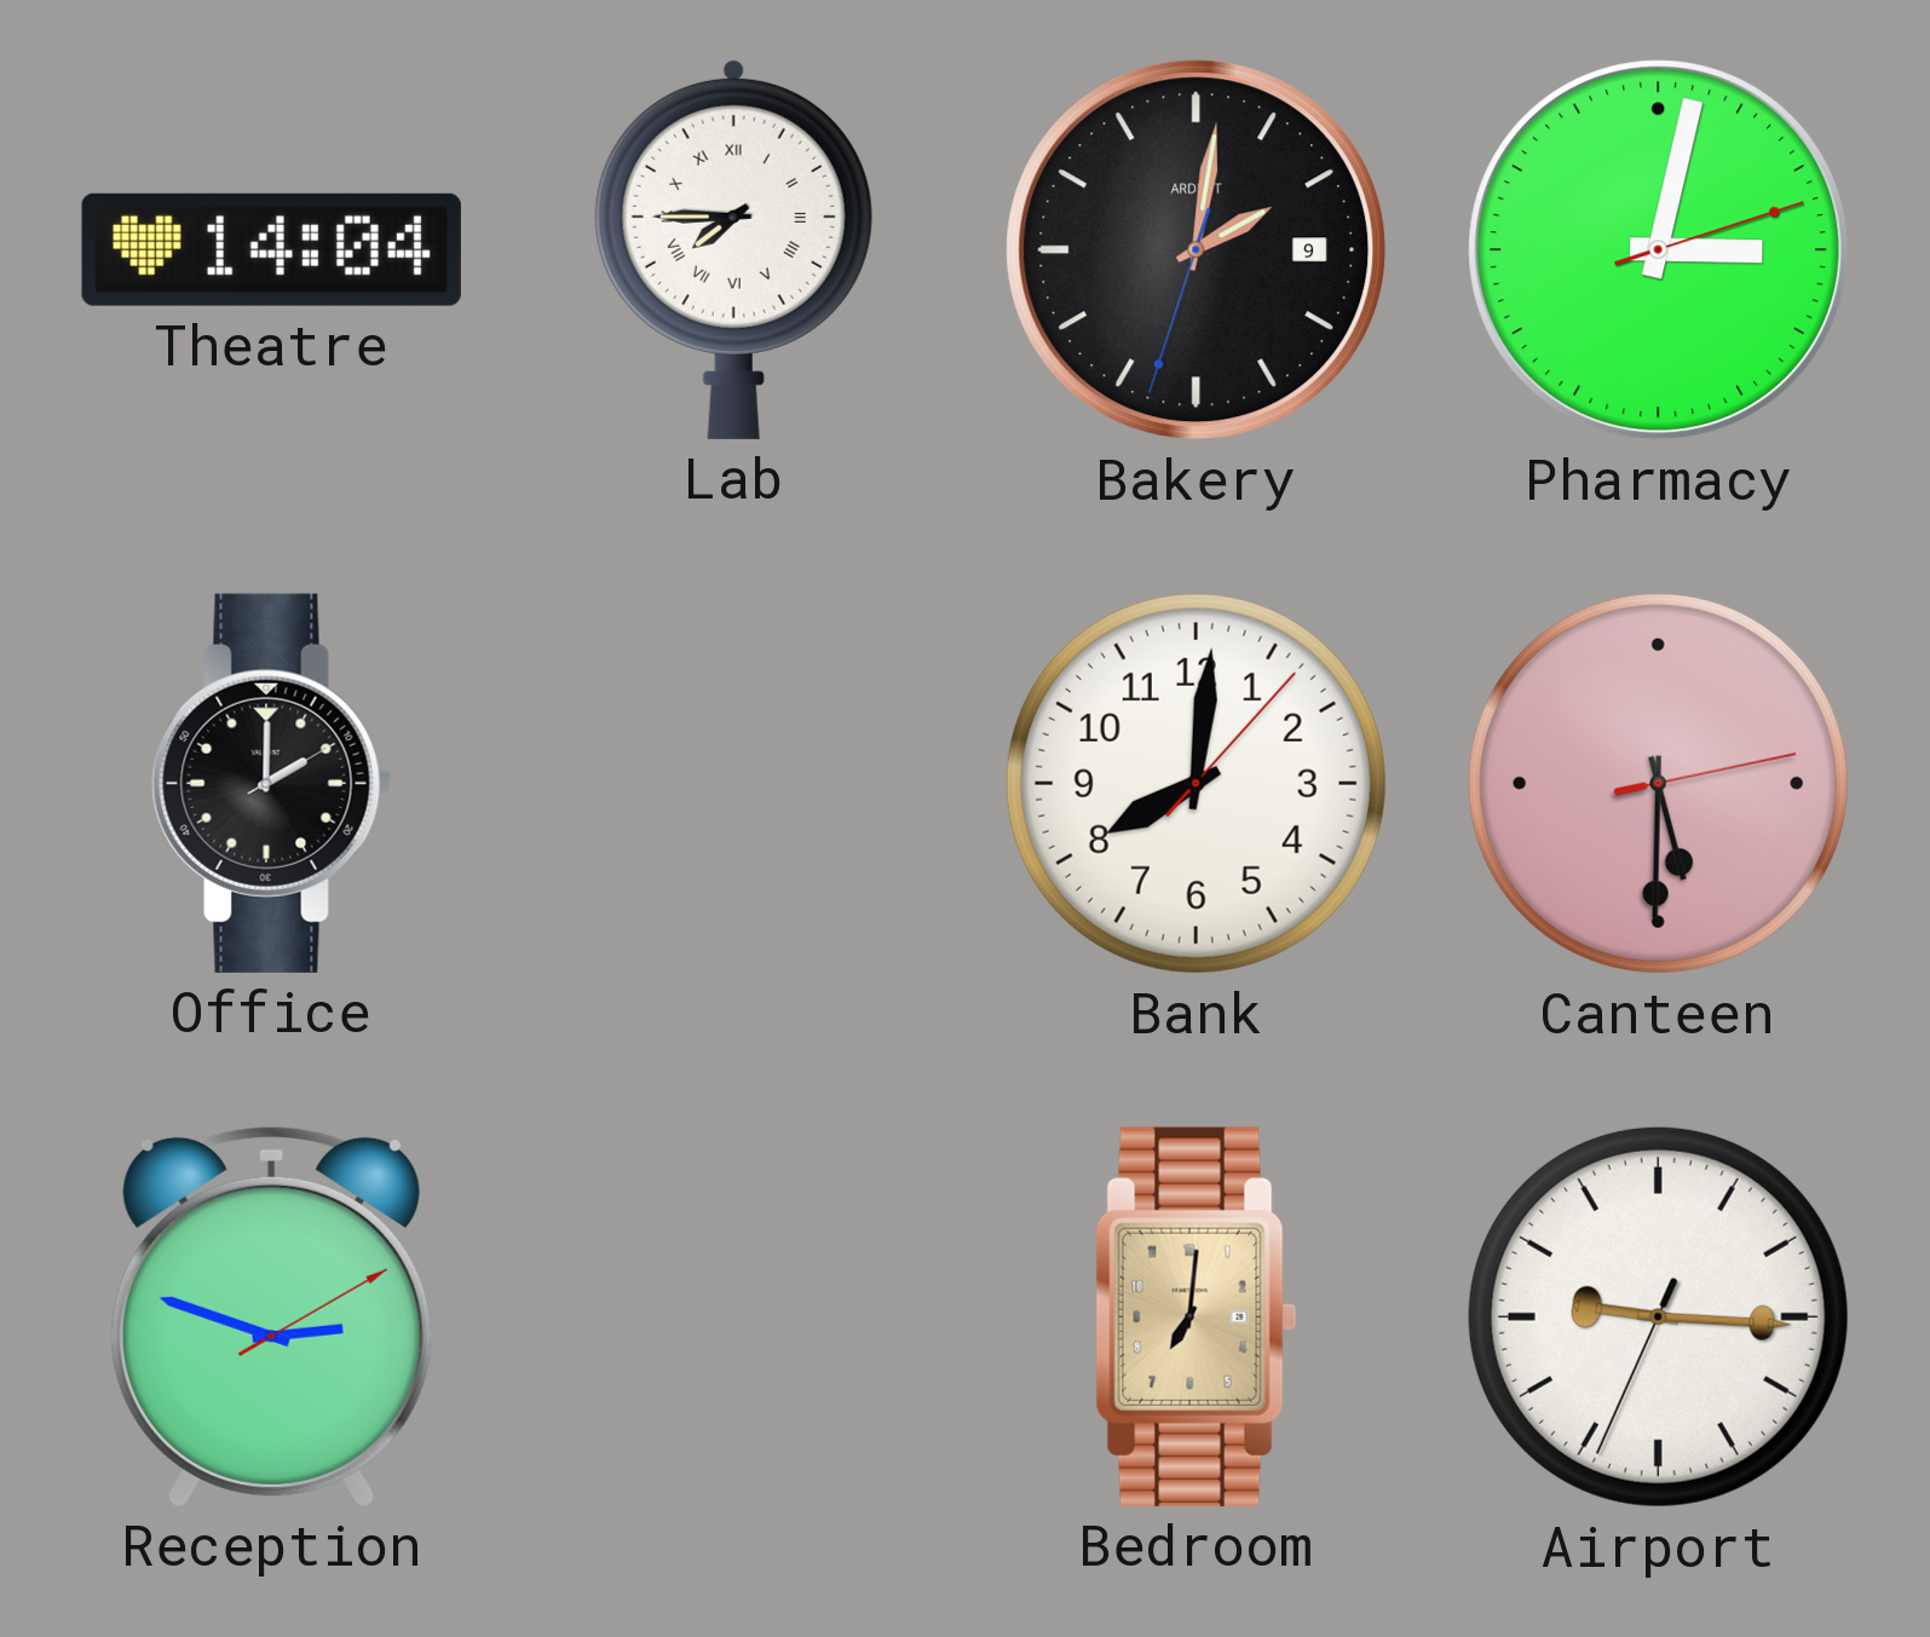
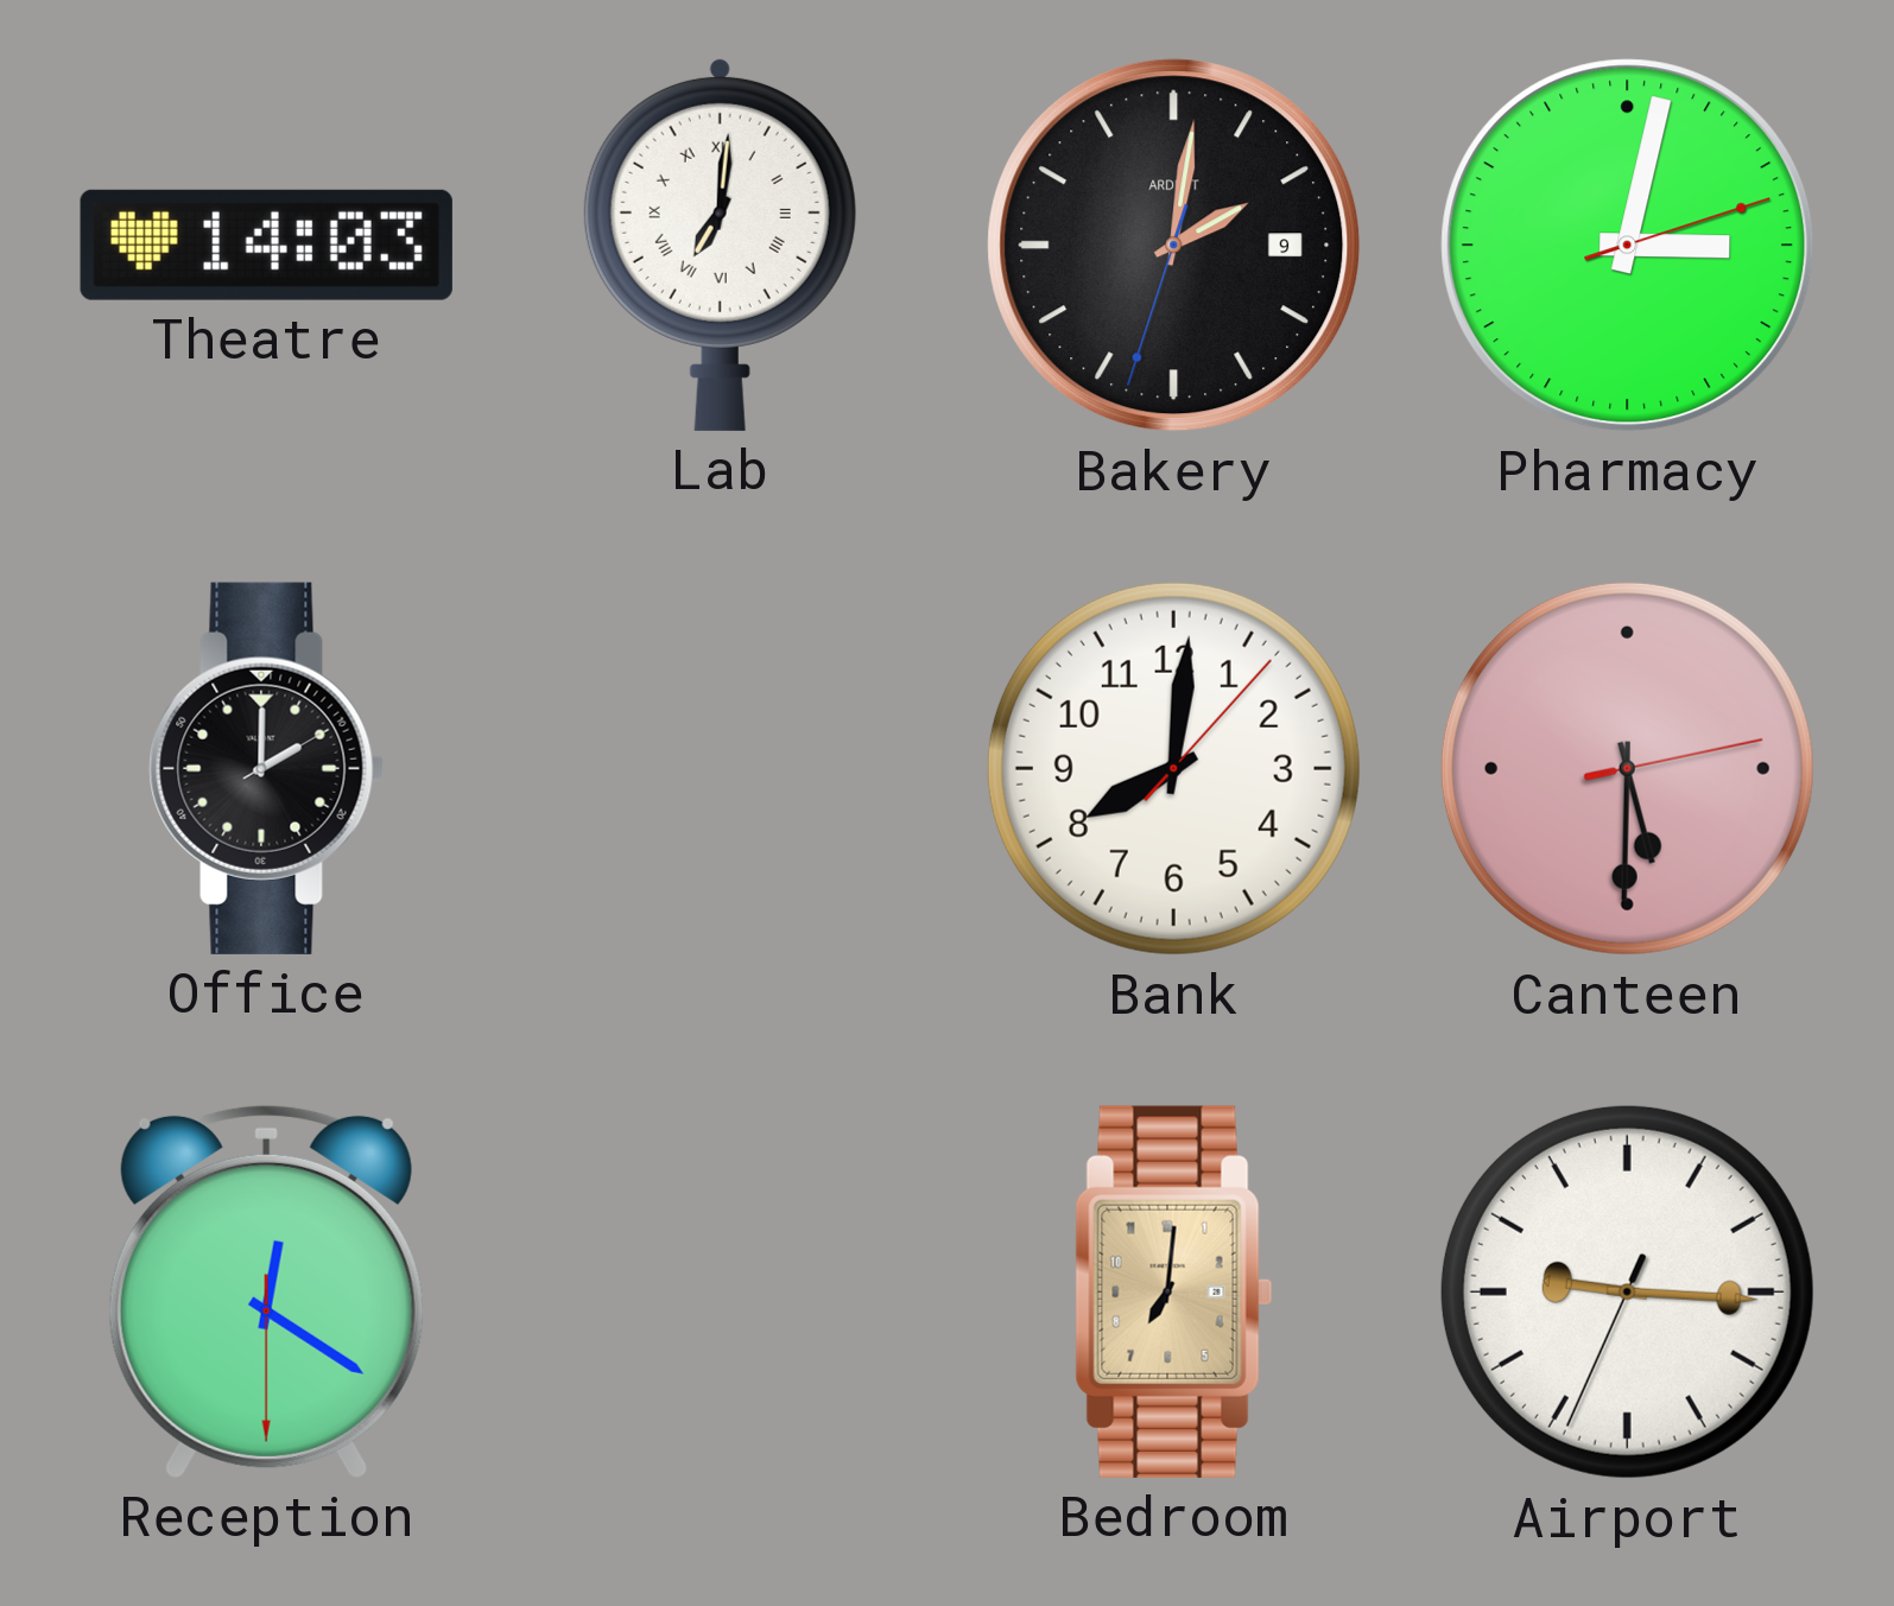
Theatre: 14:04 -> 14:03 (266, 245)
Lab: 7:45 -> 7:01 (720, 245)
Reception: 2:48 -> 12:20 (266, 1291)
